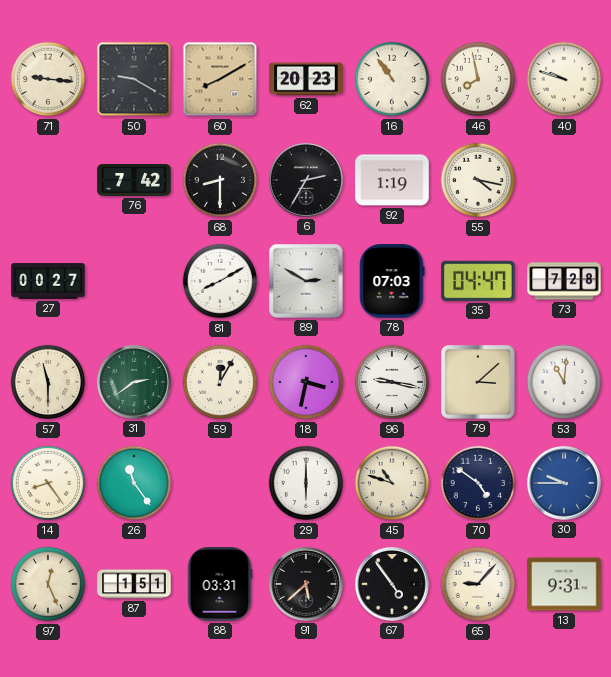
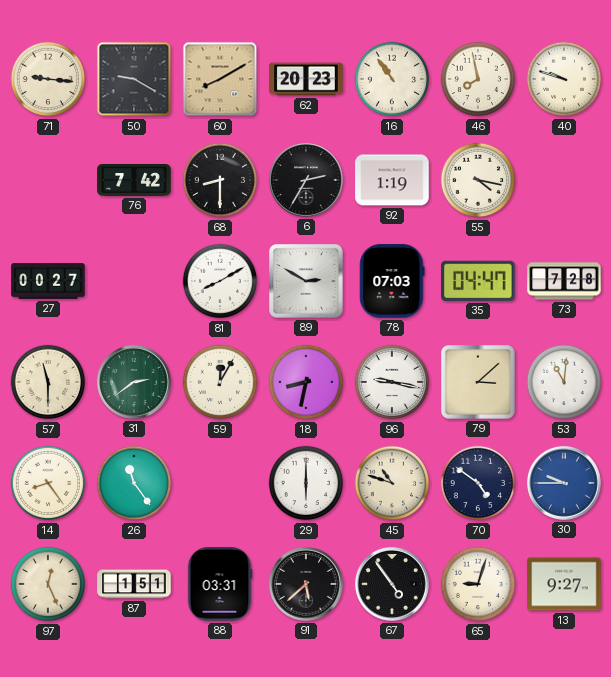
18: 3:32 -> 8:32 (306, 382)
65: 9:07 -> 9:03 (478, 584)
13: 9:31 -> 9:27 (564, 584)
